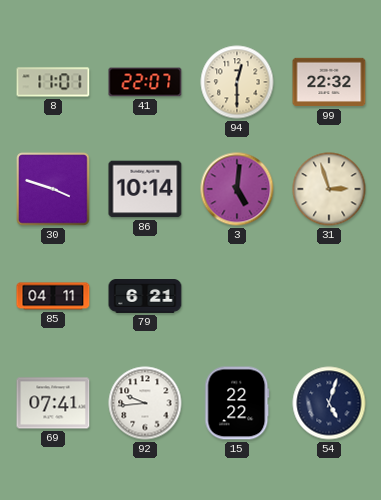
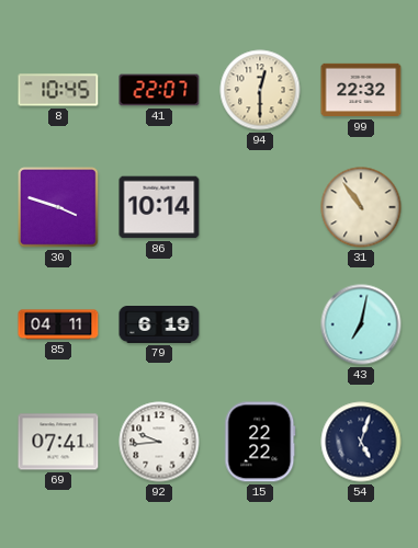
8: 11:01 -> 10:45 (58, 90)
3: 5:01 -> none (237, 189)
31: 2:57 -> 10:54 (361, 207)
79: 6:21 -> 6:19 (159, 326)
43: none -> 7:02 (361, 324)
